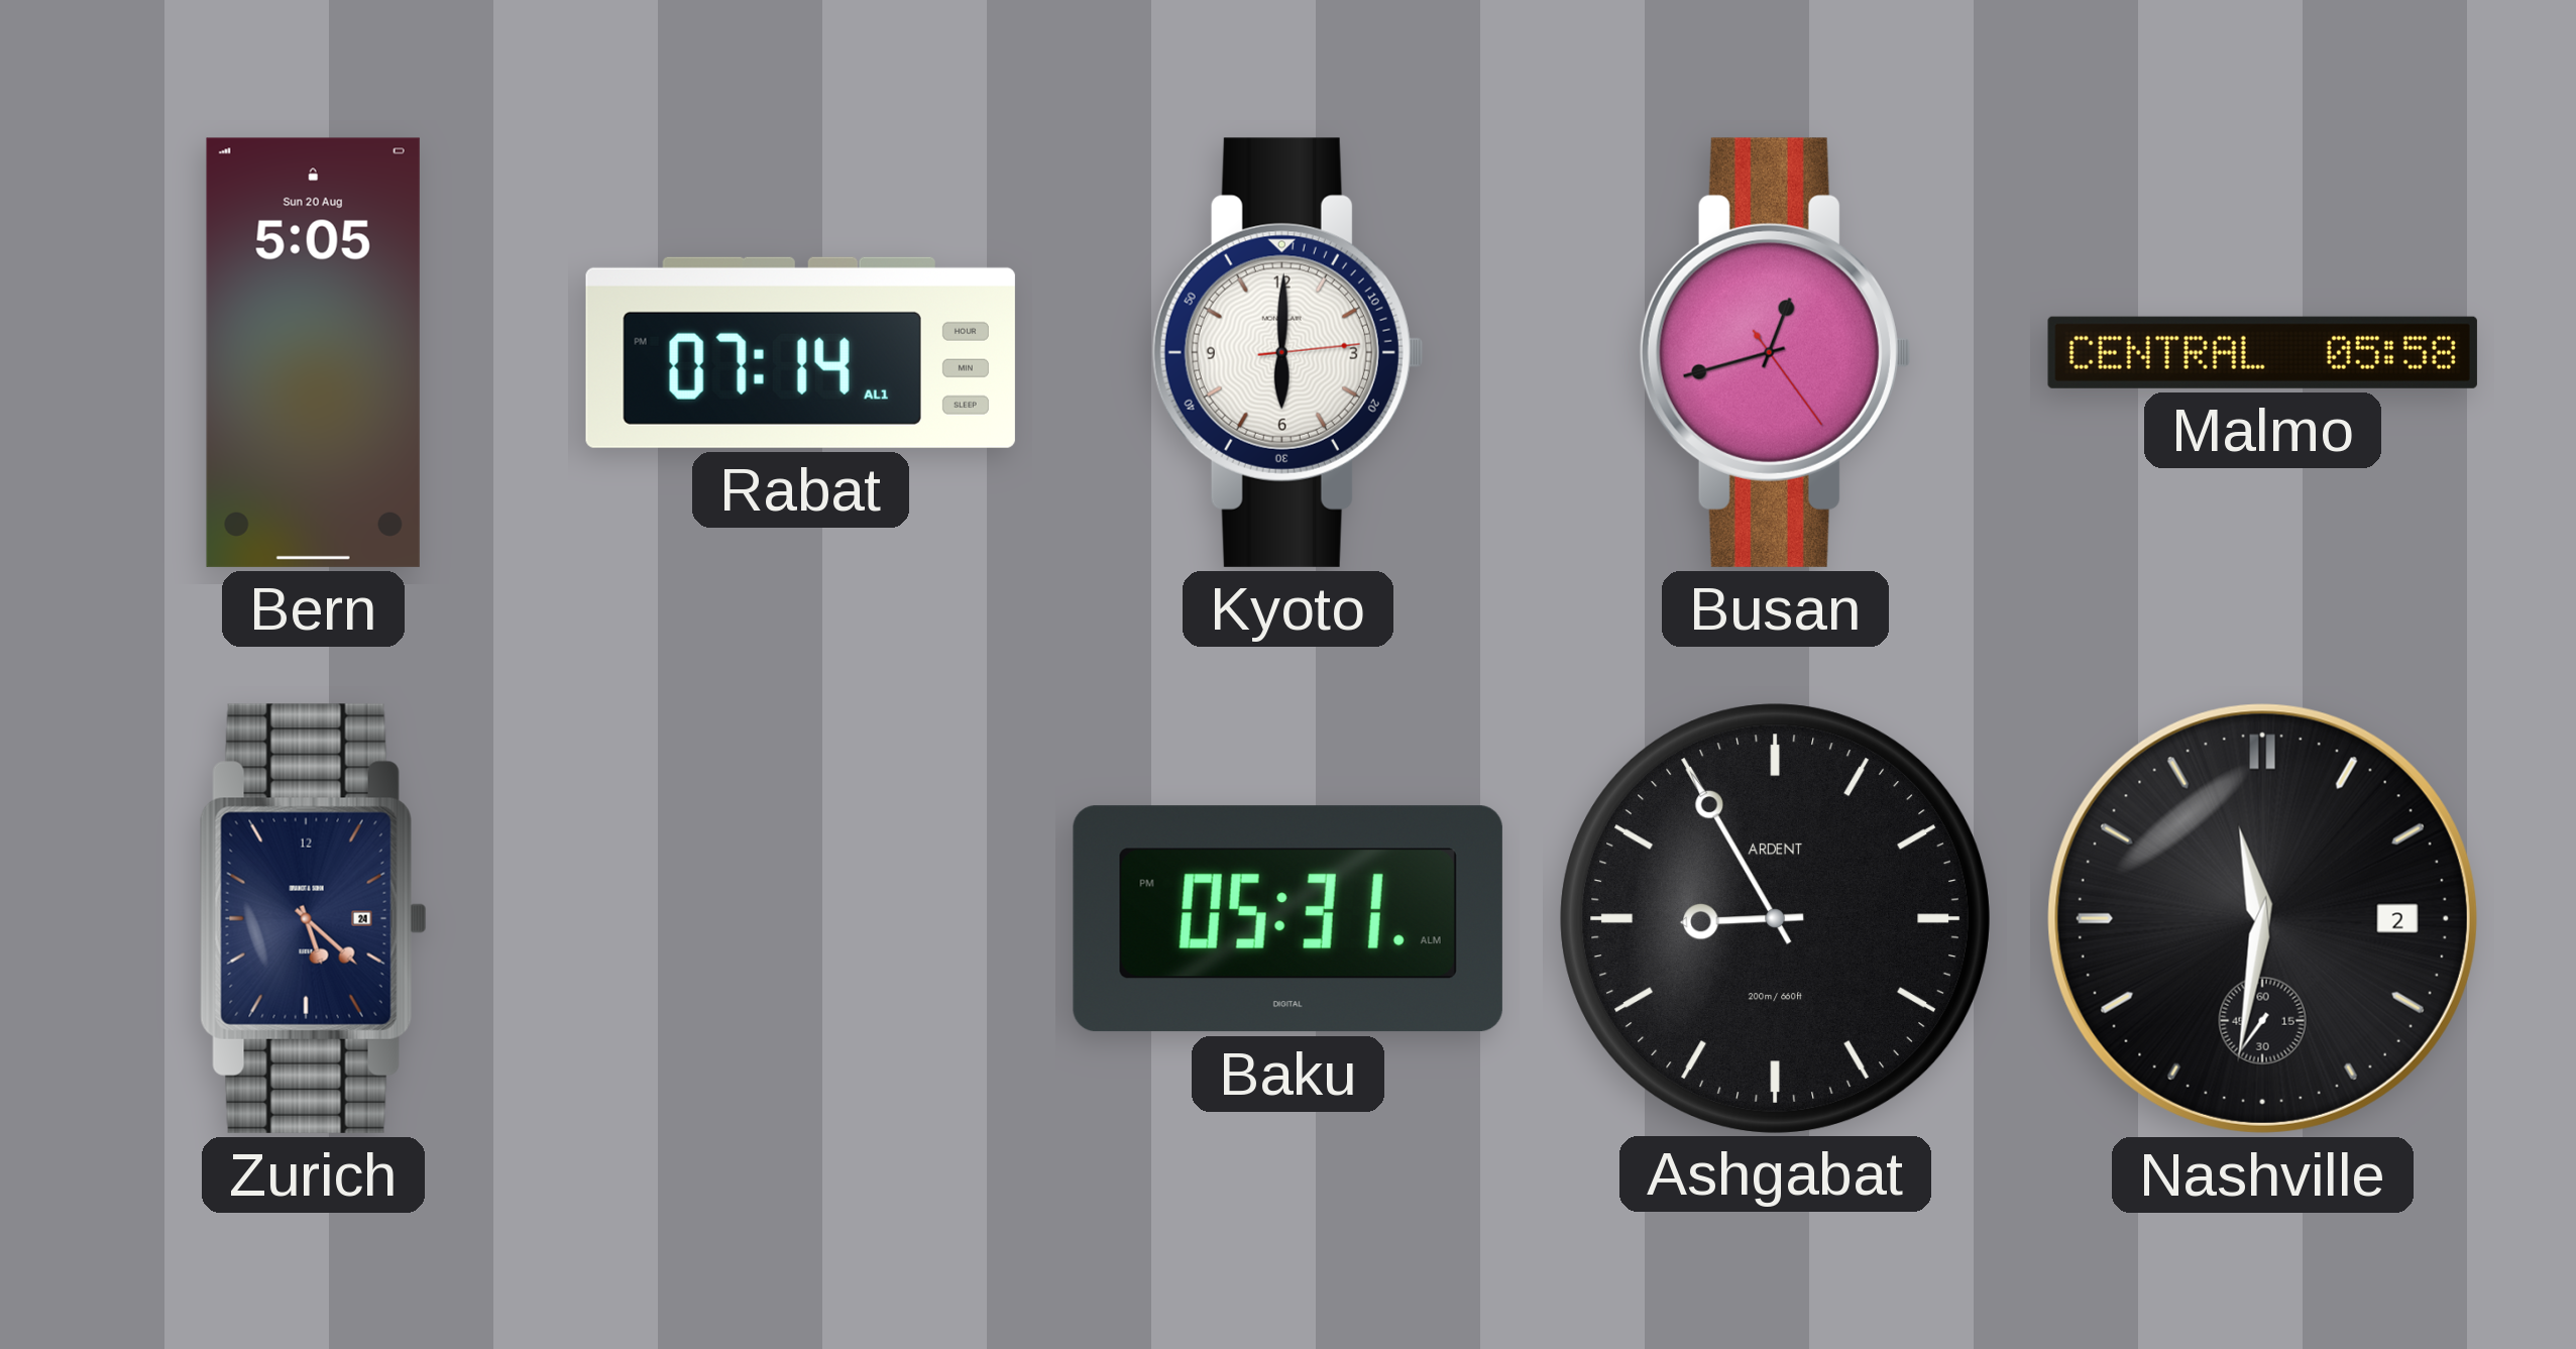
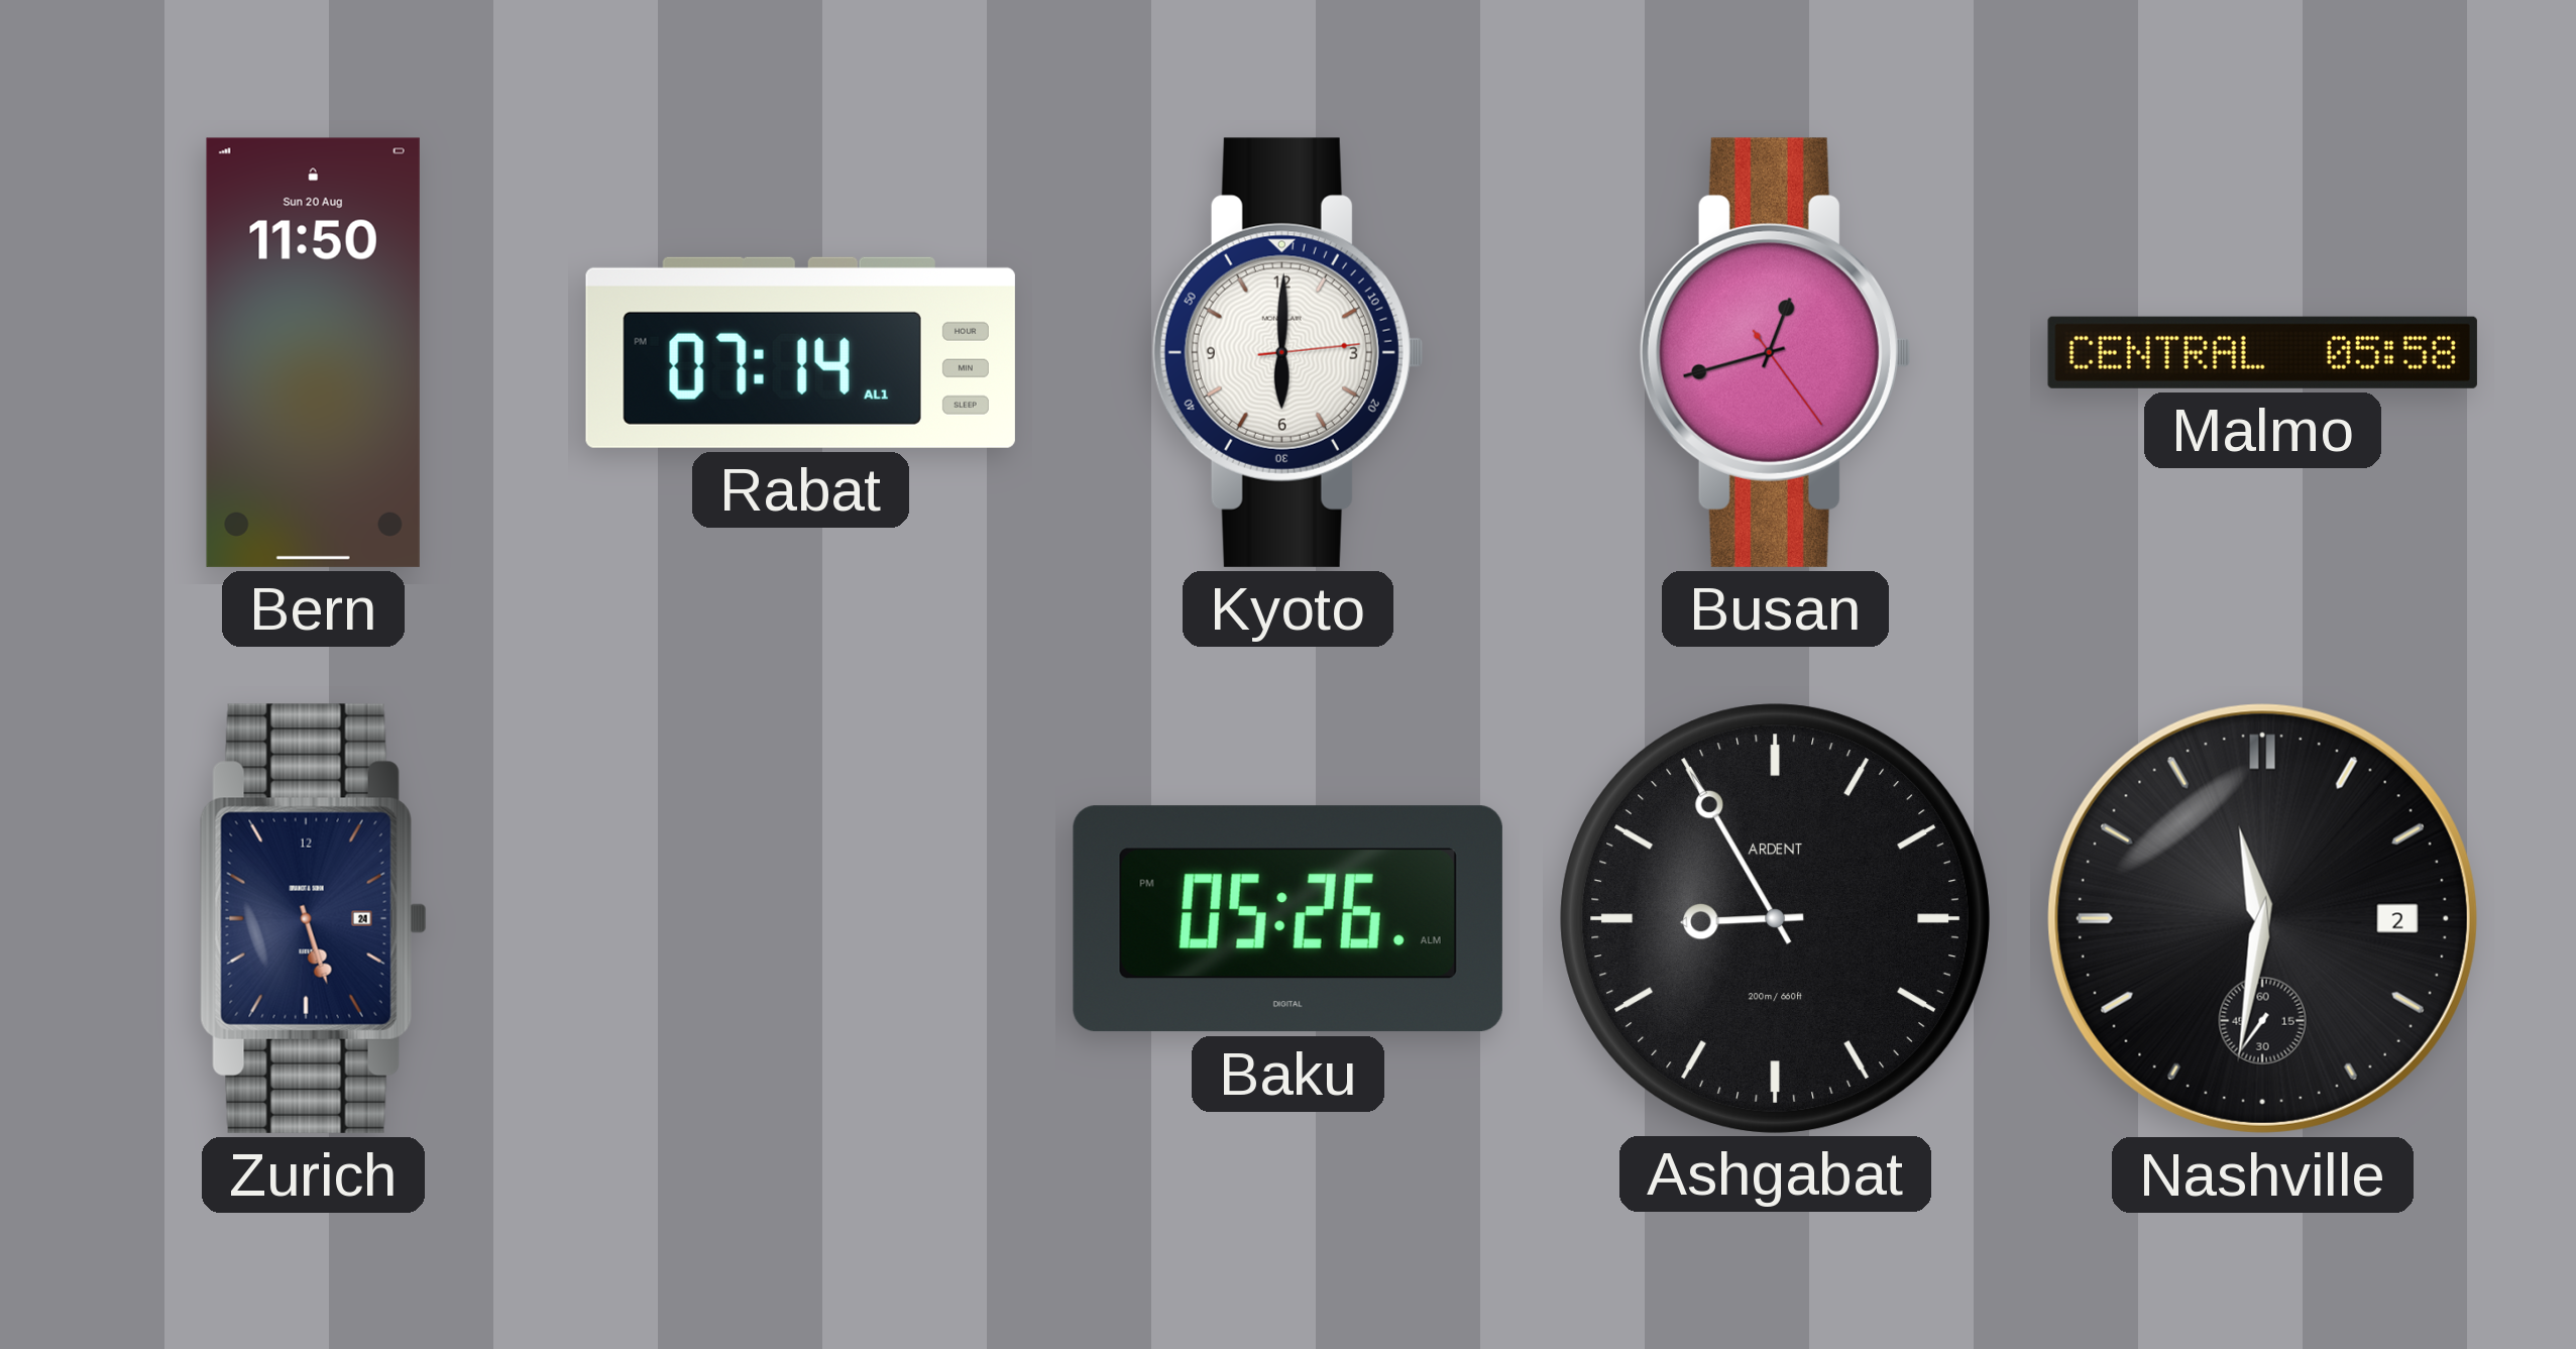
Bern: 5:05 -> 11:50 (313, 352)
Zurich: 5:22 -> 5:27 (313, 918)
Baku: 05:31 -> 05:26 (1287, 919)
